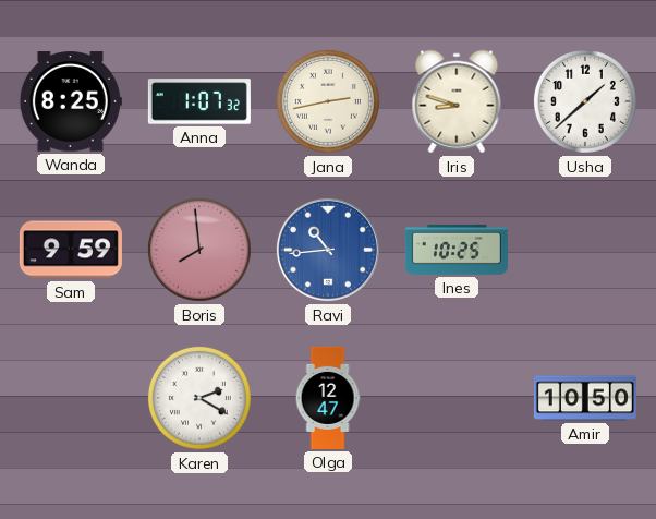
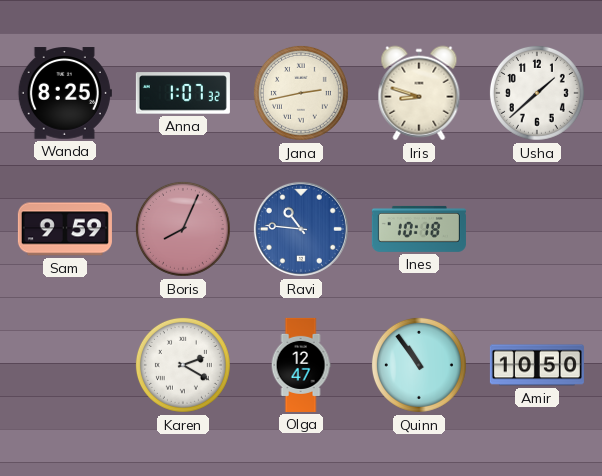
Boris: 7:59 -> 8:04 (183, 229)
Ravi: 10:44 -> 10:46 (301, 229)
Ines: 10:25 -> 10:18 (419, 229)
Quinn: none -> 10:54 (419, 365)
